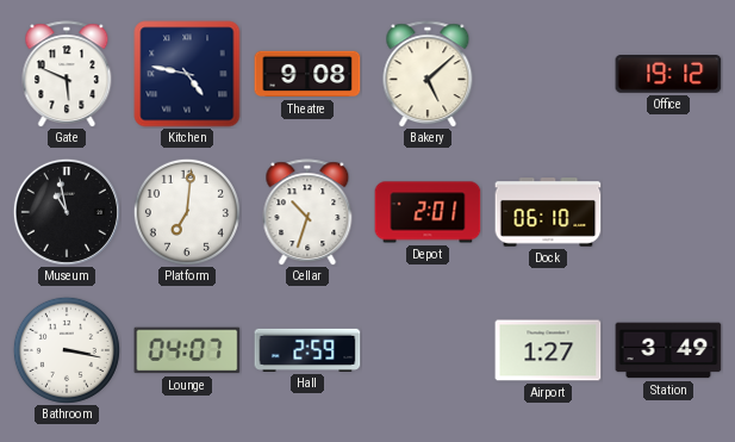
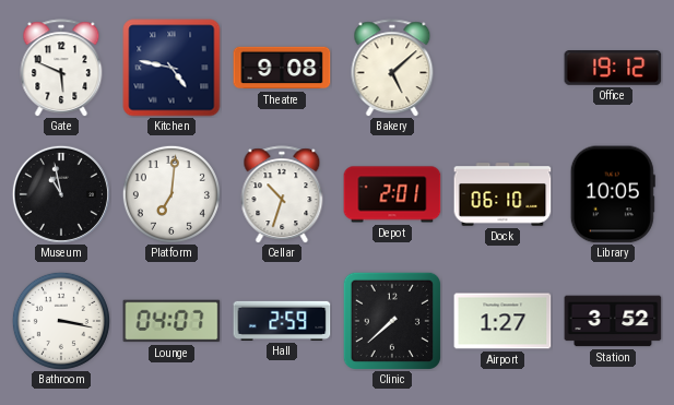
Library: none -> 10:05 (613, 194)
Clinic: none -> 7:38 (391, 320)
Station: 3:49 -> 3:52 (613, 321)
